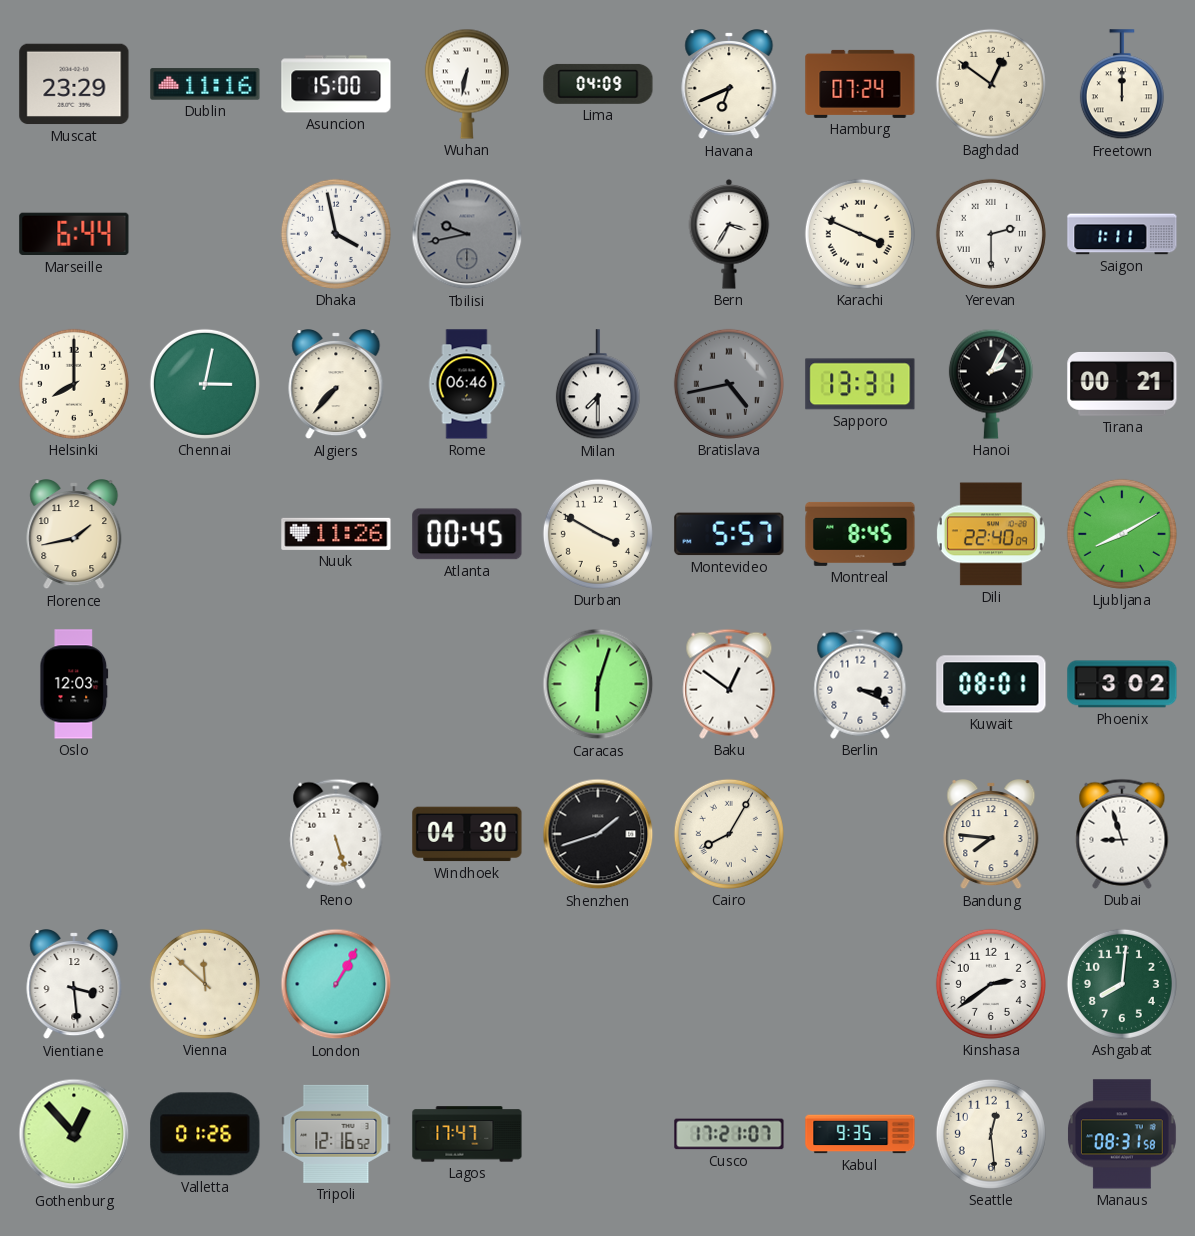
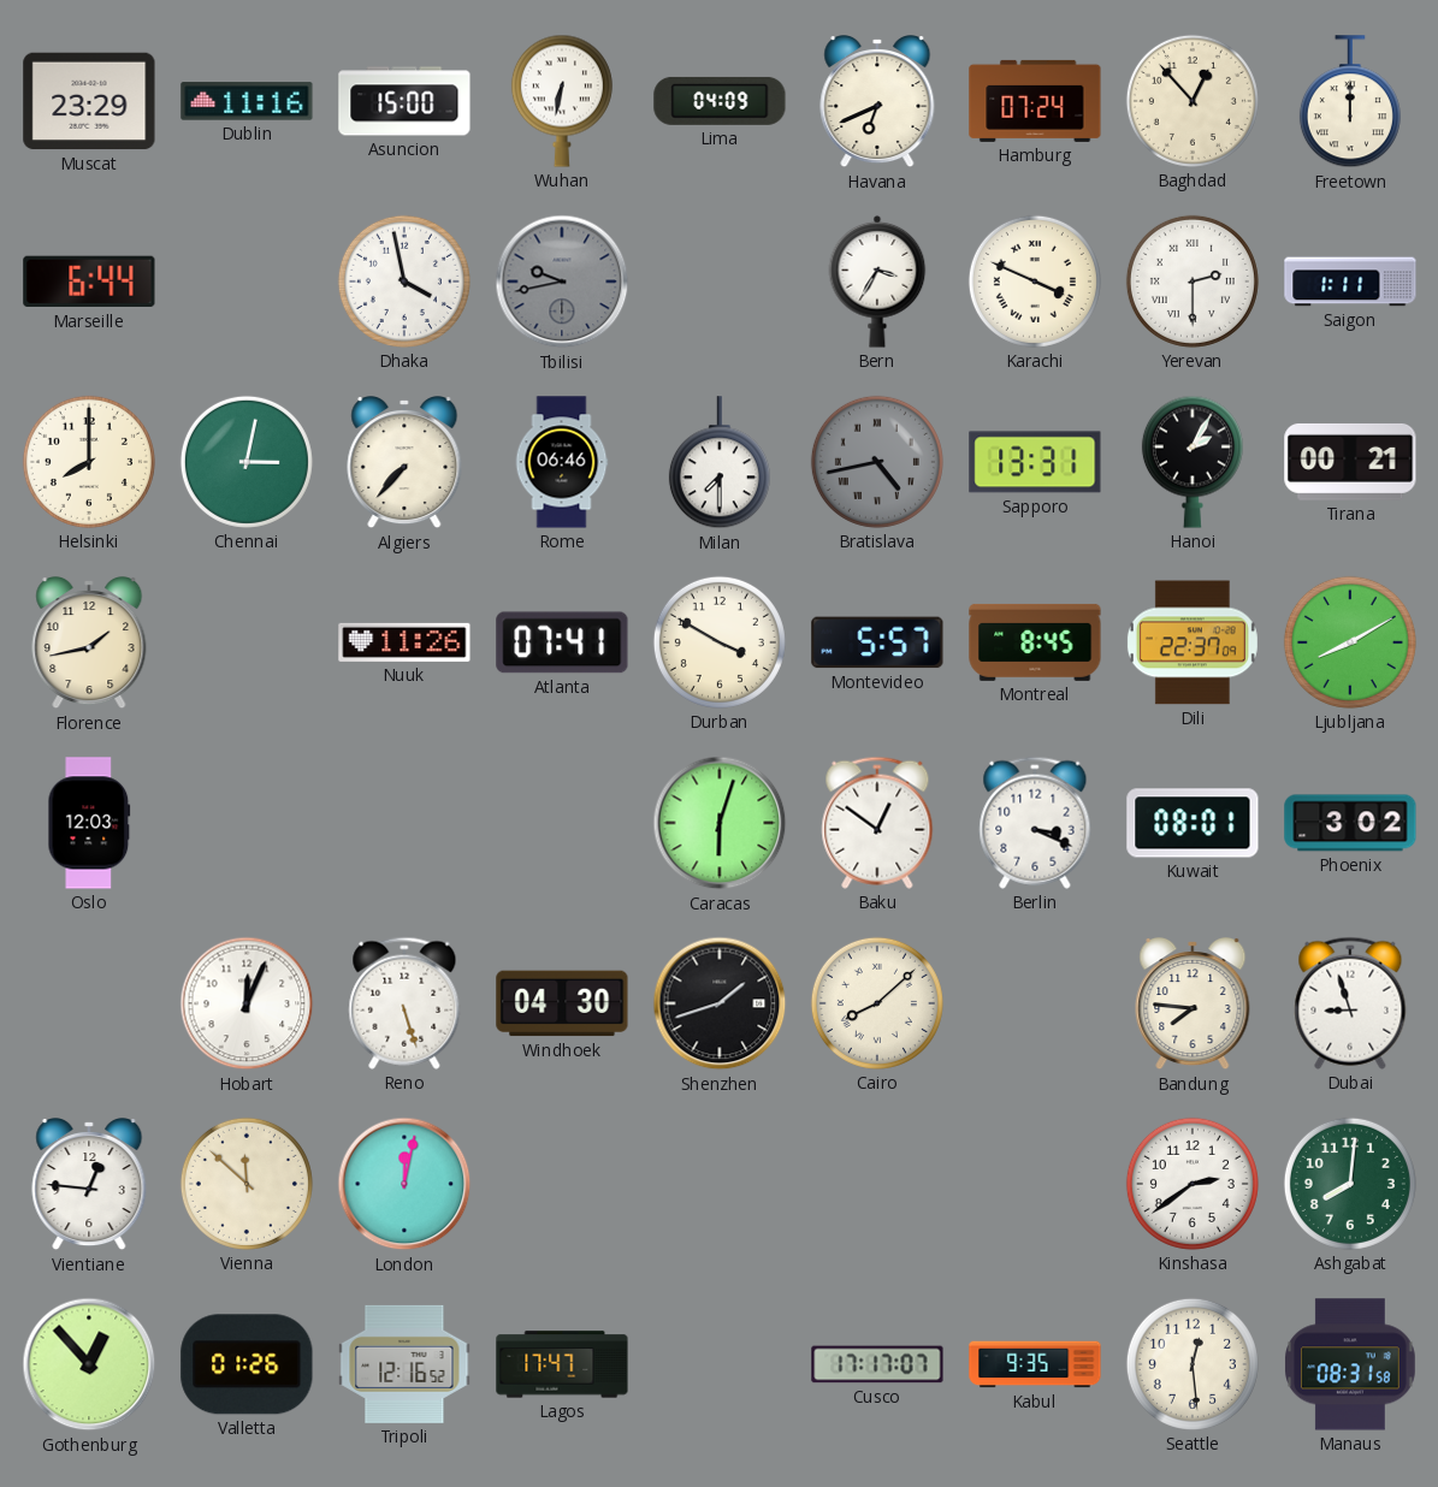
Baghdad: 12:51 -> 12:53 (1193, 101)
Atlanta: 00:45 -> 07:41 (562, 642)
Dili: 22:40 -> 22:37 (1193, 642)
Hobart: none -> 12:04 (247, 1003)
Cairo: 8:05 -> 8:08 (877, 1003)
Vientiane: 3:29 -> 12:46 (89, 1185)
London: 1:05 -> 12:02 (404, 1184)
Cusco: 17:21 -> 17:17 (877, 1364)
